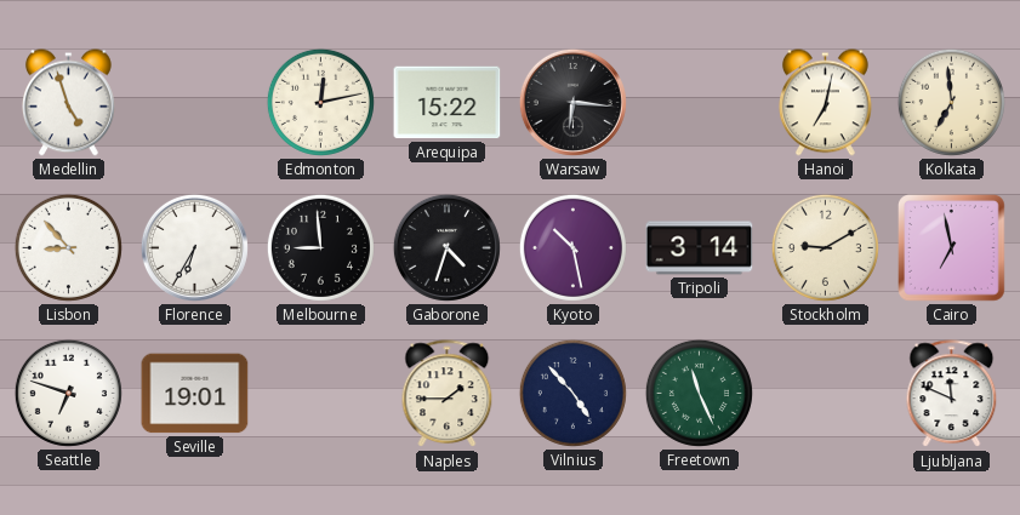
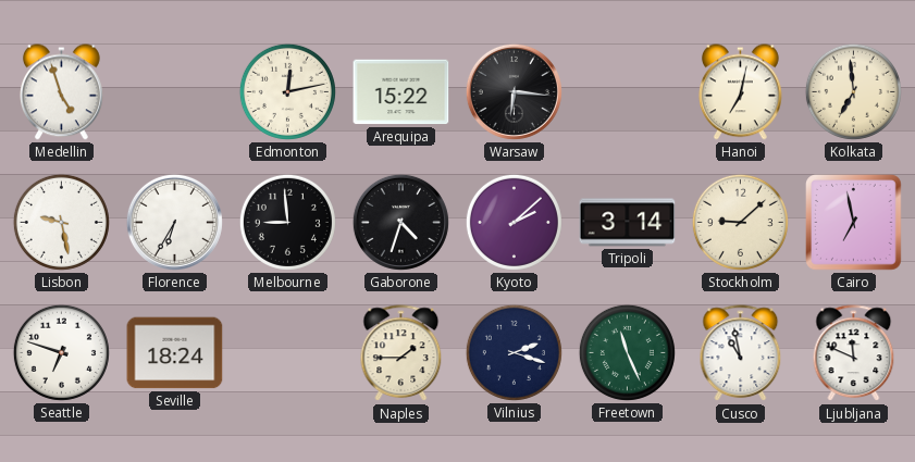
Lisbon: 8:53 -> 9:28 (61, 222)
Kyoto: 10:28 -> 2:08 (514, 222)
Stockholm: 9:10 -> 9:08 (740, 222)
Seville: 19:01 -> 18:24 (175, 353)
Vilnius: 4:53 -> 2:18 (514, 352)
Cusco: none -> 10:58 (741, 353)
